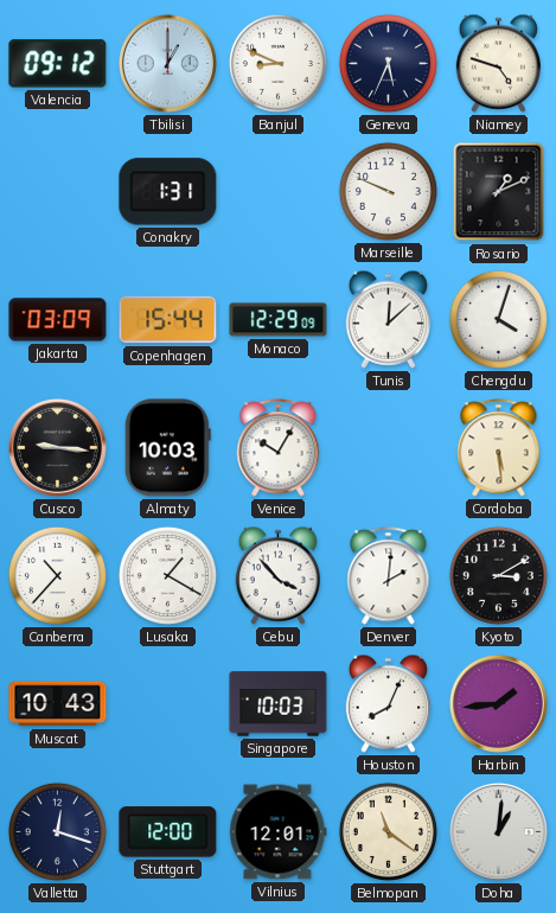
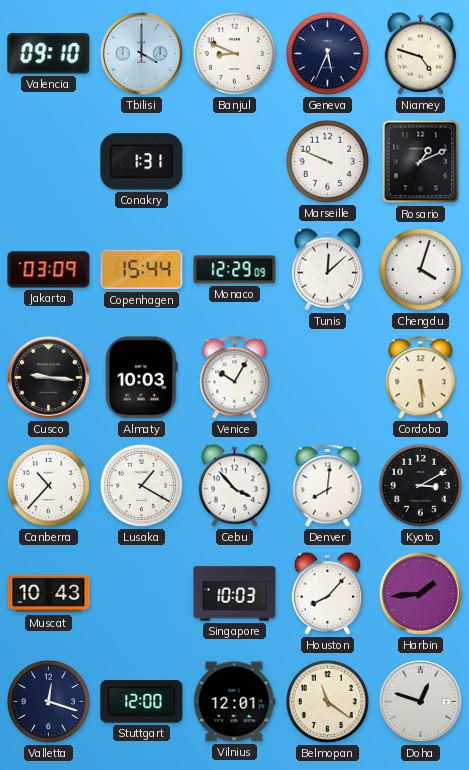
Valencia: 09:12 -> 09:10 (49, 54)
Tbilisi: 1:00 -> 4:00 (141, 53)
Denver: 2:01 -> 8:01 (328, 486)
Houston: 8:04 -> 8:07 (327, 593)
Doha: 1:01 -> 12:48 (420, 701)
